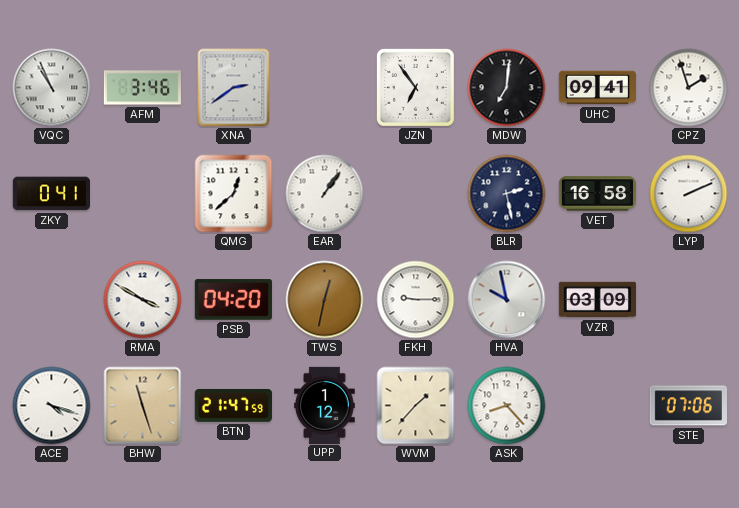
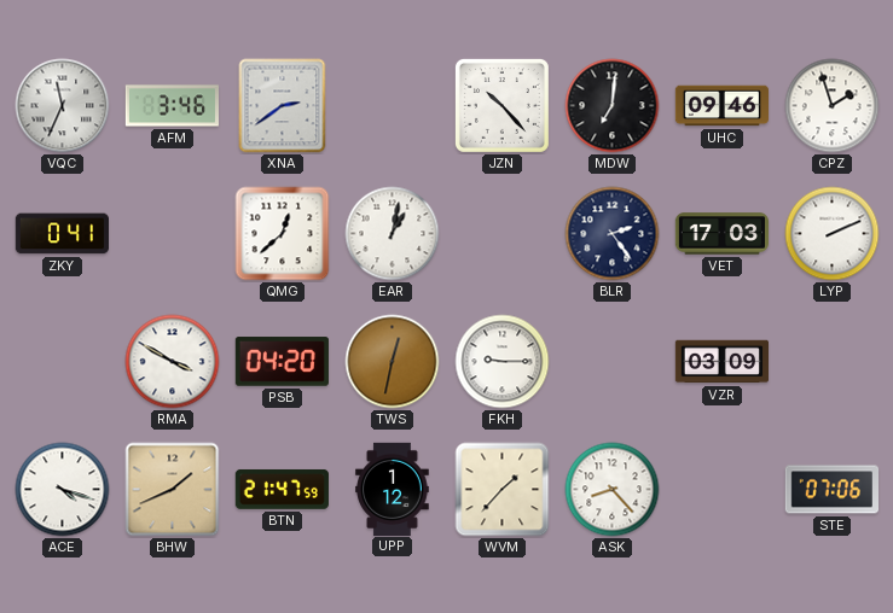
VQC: 10:56 -> 11:34 (63, 106)
JZN: 6:54 -> 10:23 (501, 105)
UHC: 09:41 -> 09:46 (723, 106)
EAR: 1:06 -> 1:02 (393, 234)
BLR: 2:28 -> 2:24 (613, 234)
VET: 16:58 -> 17:03 (723, 234)
HVA: 9:58 -> none (507, 300)
BHW: 11:27 -> 1:41 (173, 490)
